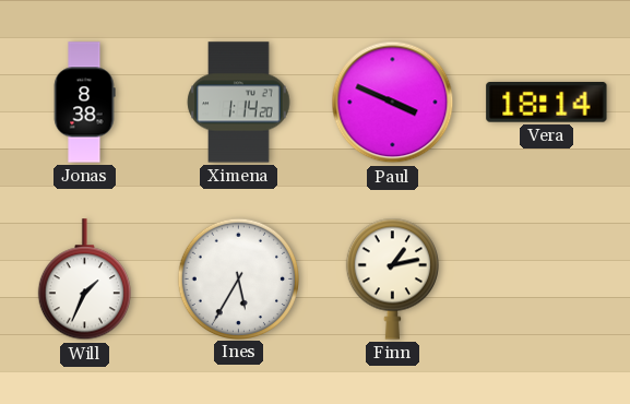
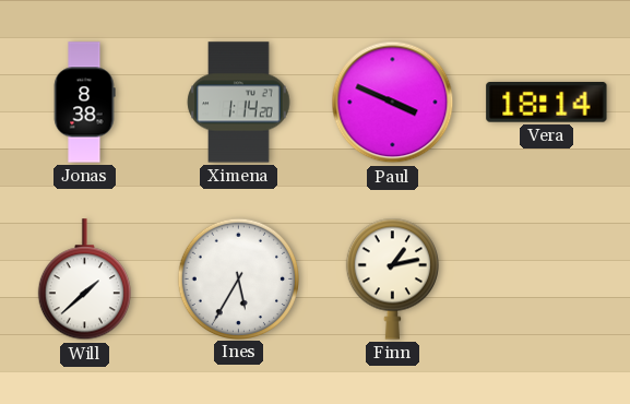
Will: 1:34 -> 1:38 (84, 280)
